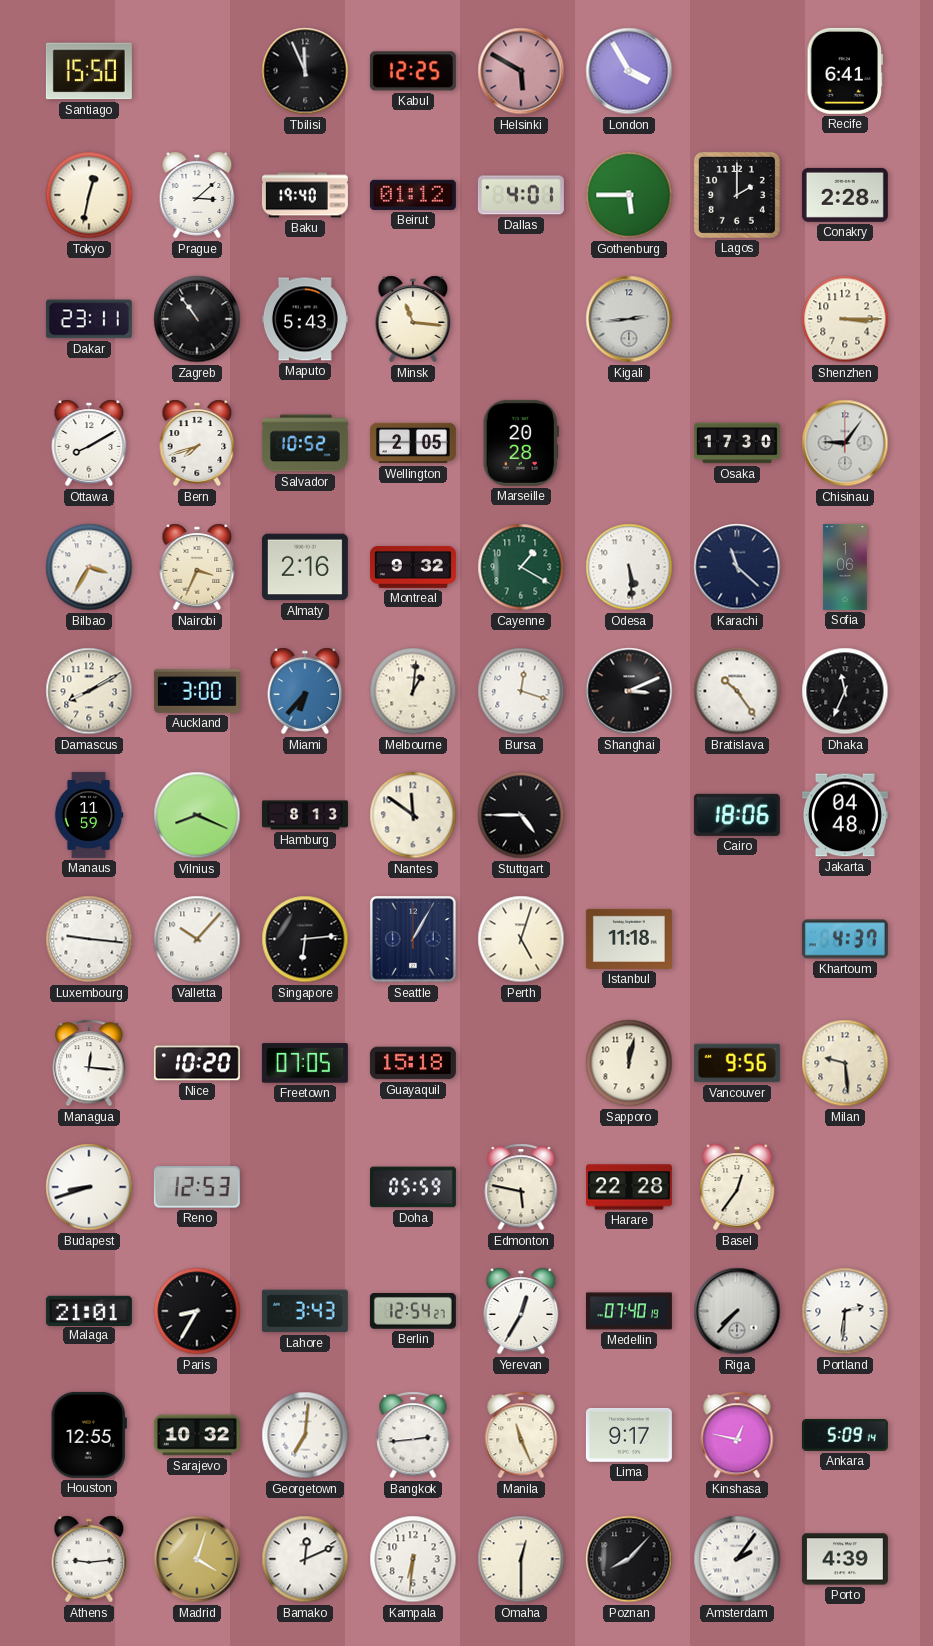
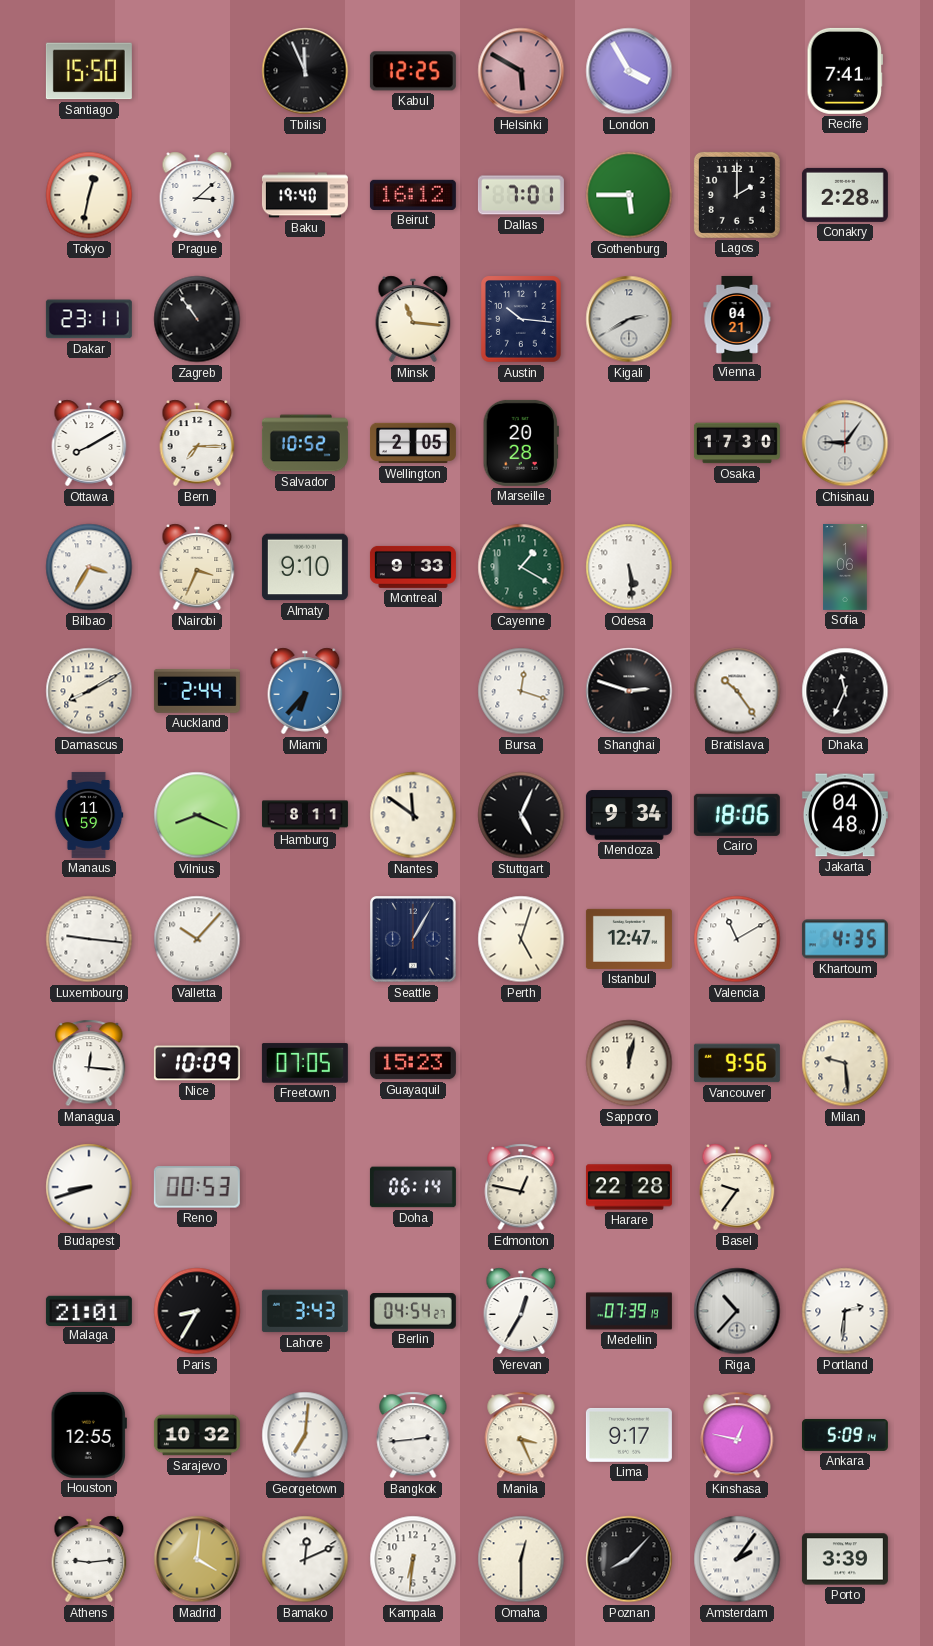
Recife: 6:41 -> 7:41 (844, 71)
Beirut: 01:12 -> 16:12 (413, 195)
Dallas: 4:01 -> 7:01 (521, 195)
Maputo: 5:43 -> none (305, 319)
Austin: none -> 10:16 (522, 320)
Kigali: 2:44 -> 2:40 (629, 319)
Vienna: none -> 04:21 (737, 319)
Shenzhen: 3:15 -> none (845, 319)
Bern: 7:42 -> 7:15 (197, 443)
Almaty: 2:16 -> 9:10 (305, 567)
Montreal: 9:32 -> 9:33 (413, 567)
Karachi: 11:22 -> none (737, 567)
Auckland: 3:00 -> 2:44 (197, 691)
Melbourne: 1:01 -> none (413, 691)
Shanghai: 3:11 -> 2:48 (629, 691)
Hamburg: 8:13 -> 8:11 (305, 815)
Stuttgart: 4:45 -> 5:04 (521, 815)
Mendoza: none -> 9:34 (629, 815)
Singapore: 6:14 -> none (305, 939)
Istanbul: 11:18 -> 12:47 (629, 939)
Valencia: none -> 11:10 (737, 939)
Khartoum: 4:37 -> 4:35 (845, 939)
Nice: 10:20 -> 10:09 (197, 1063)
Guayaquil: 15:18 -> 15:23 (413, 1063)
Reno: 12:53 -> 00:53 (197, 1187)
Doha: 05:59 -> 06:14 (413, 1187)
Edmonton: 5:47 -> 12:47 (521, 1187)
Basel: 12:36 -> 9:36 (737, 1187)
Berlin: 12:54 -> 04:54 (413, 1312)
Medellin: 07:40 -> 07:39 (629, 1311)
Riga: 7:37 -> 10:37 (737, 1311)
Manila: 11:26 -> 3:26 (521, 1435)
Madrid: 4:03 -> 4:01 (197, 1559)
Porto: 4:39 -> 3:39 (845, 1559)
